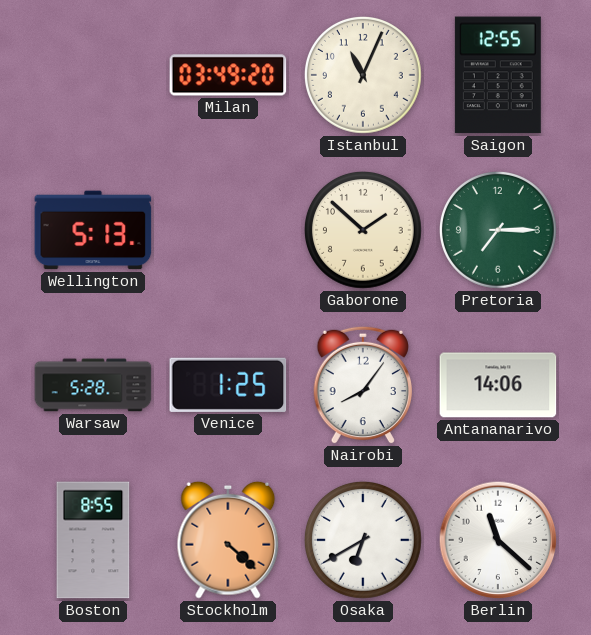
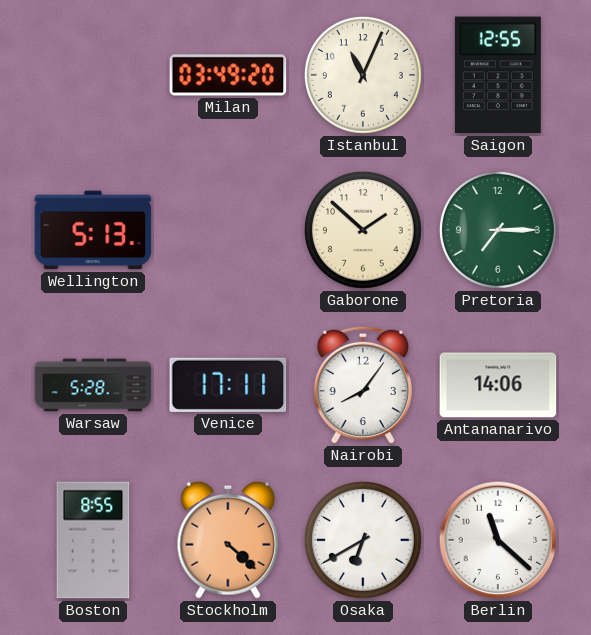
Venice: 1:25 -> 17:11 (228, 385)
